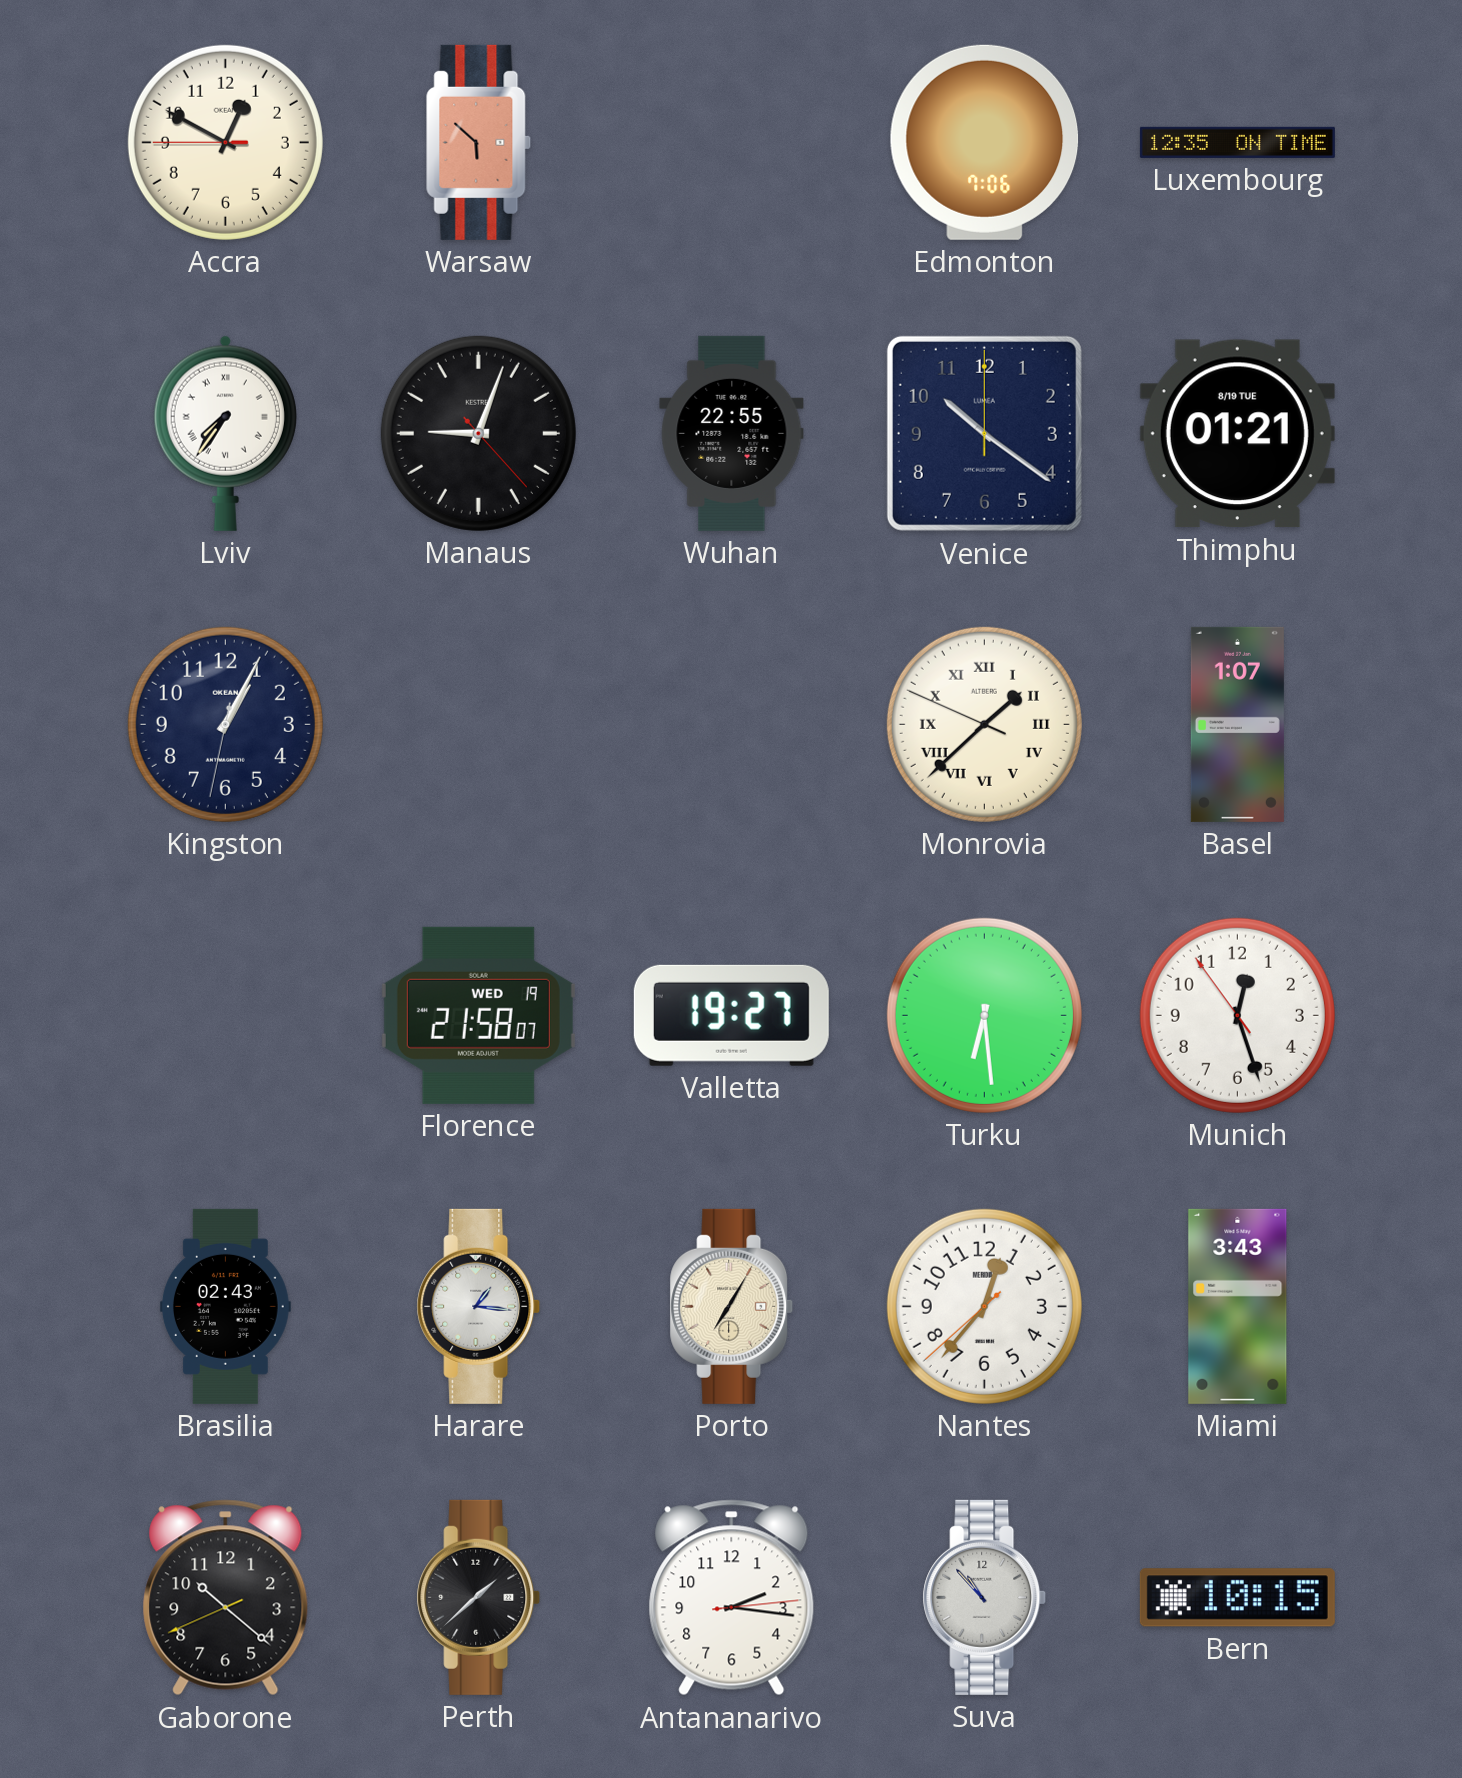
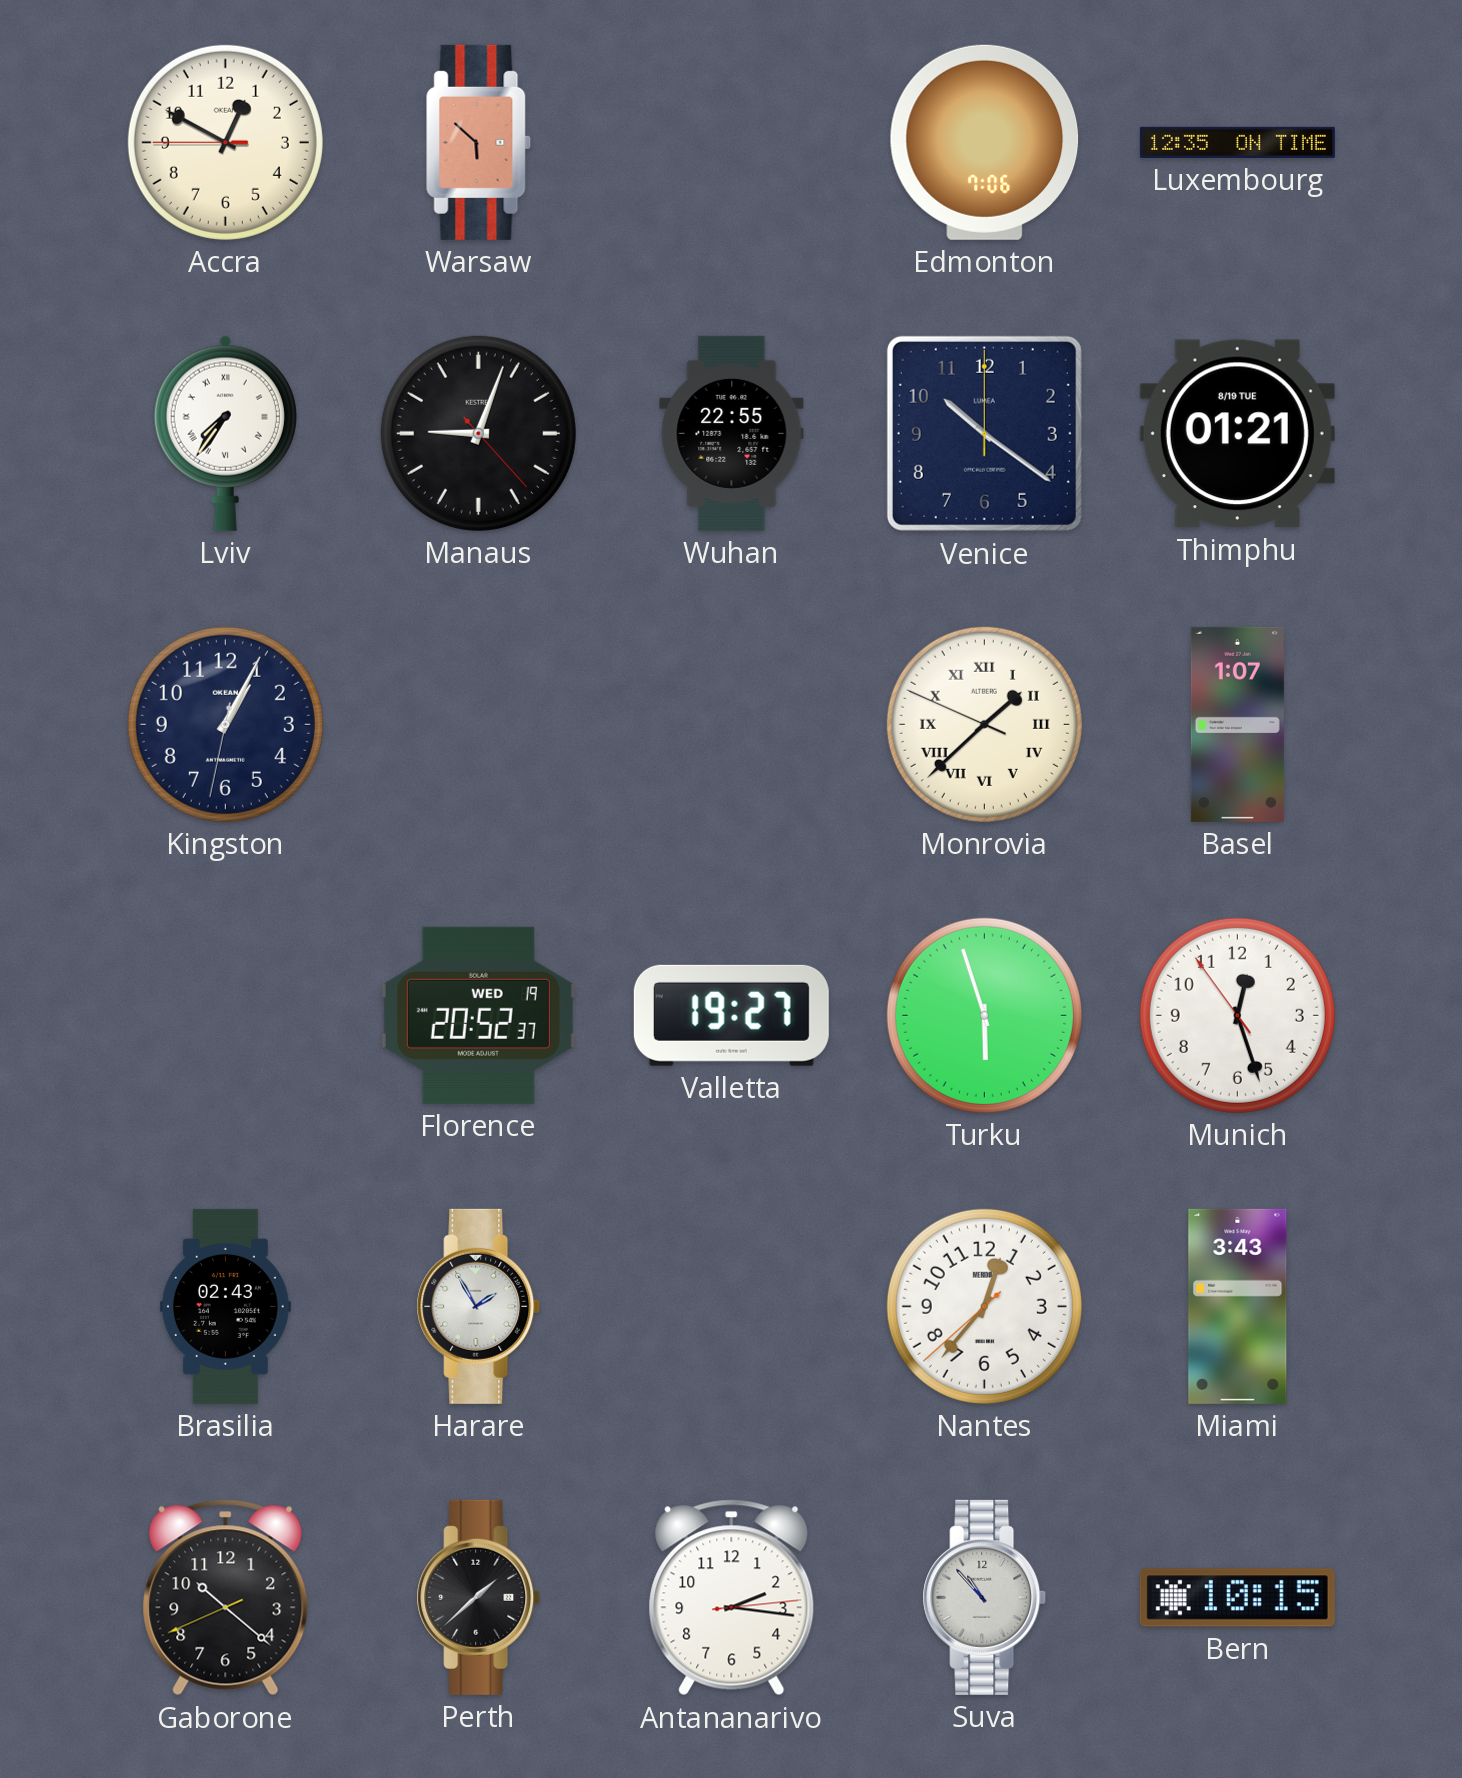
Florence: 21:58 -> 20:52 (478, 1015)
Turku: 6:29 -> 5:57 (984, 1015)
Harare: 1:16 -> 1:55 (479, 1306)
Porto: 7:05 -> none (732, 1306)
